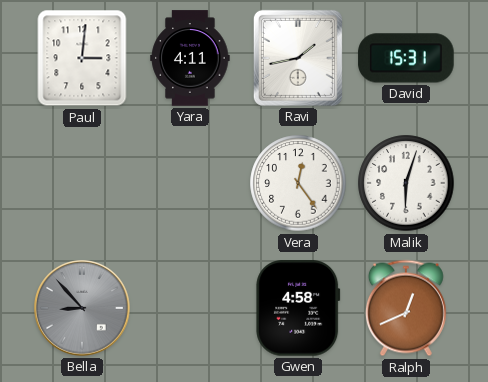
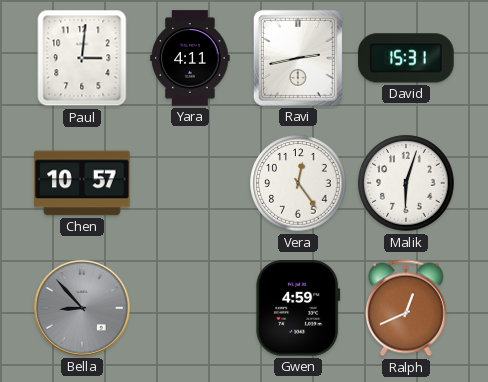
Ravi: 1:43 -> 2:43 (298, 58)
Chen: none -> 10:57 (82, 183)
Gwen: 4:58 -> 4:59 (298, 308)
